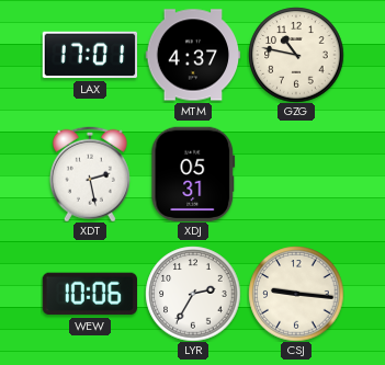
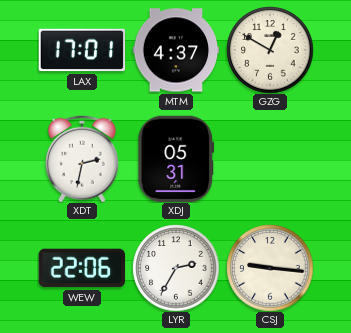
GZG: 10:47 -> 12:50 (270, 50)
XDT: 2:28 -> 2:32 (82, 159)
WEW: 10:06 -> 22:06 (81, 268)
